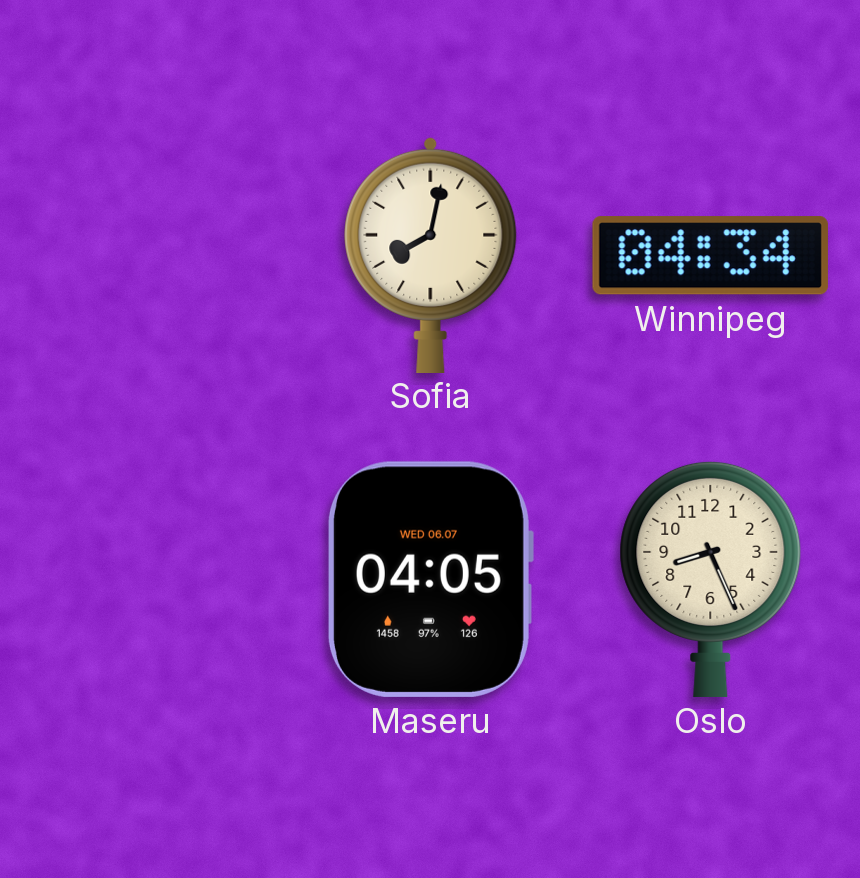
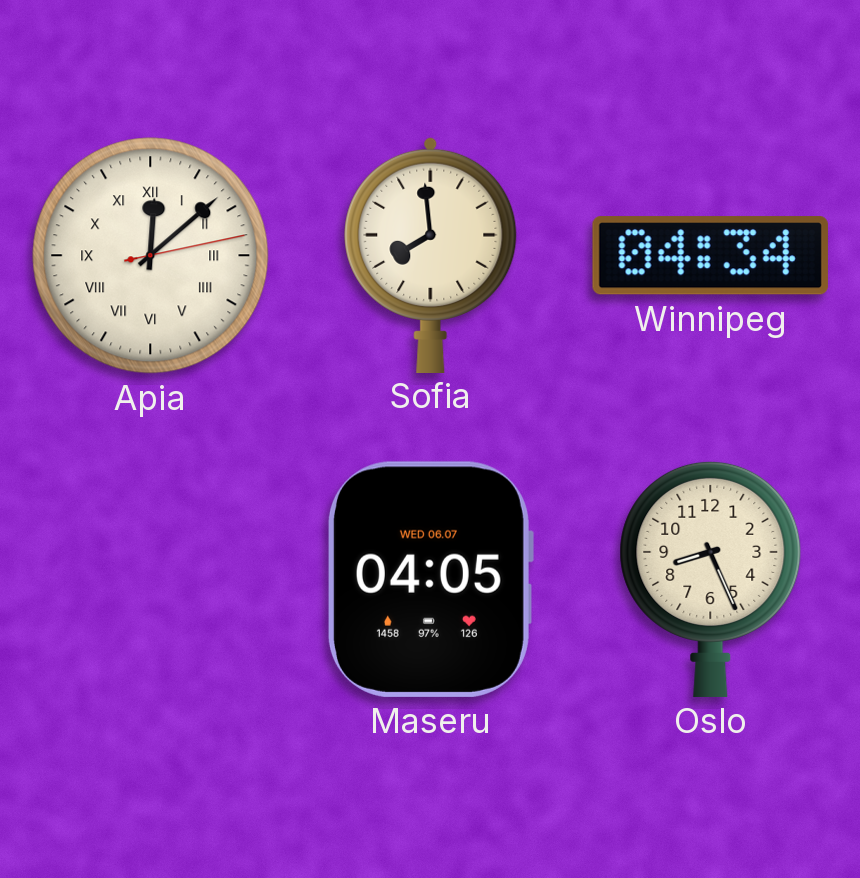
Apia: none -> 12:08 (151, 256)
Sofia: 8:02 -> 7:59 (431, 254)
